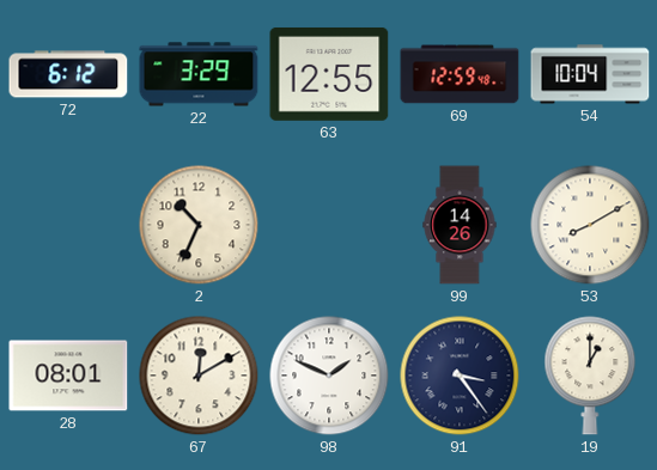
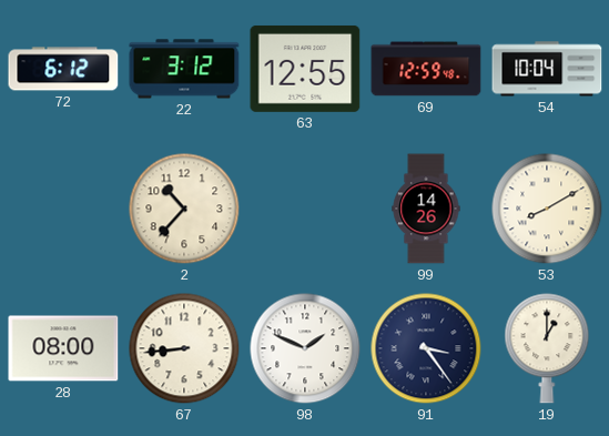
22: 3:29 -> 3:12 (184, 69)
2: 10:34 -> 10:37 (184, 209)
28: 08:01 -> 08:00 (63, 348)
67: 12:10 -> 8:44 (184, 348)
